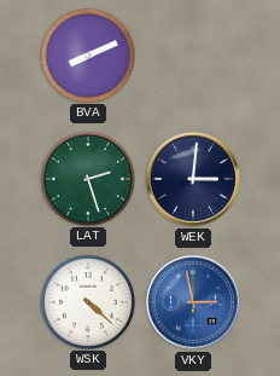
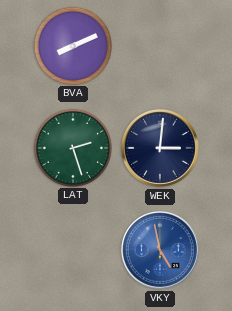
WSK: 4:22 -> none (87, 301)
VKY: 2:58 -> 4:58 (160, 250)
